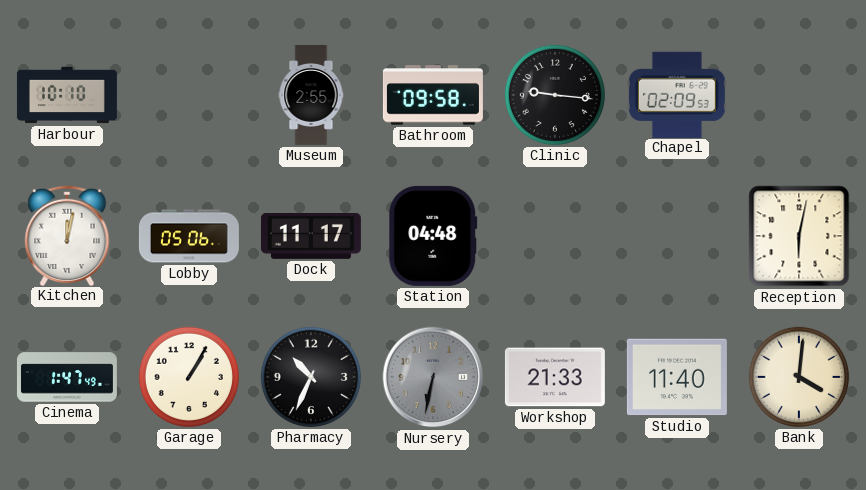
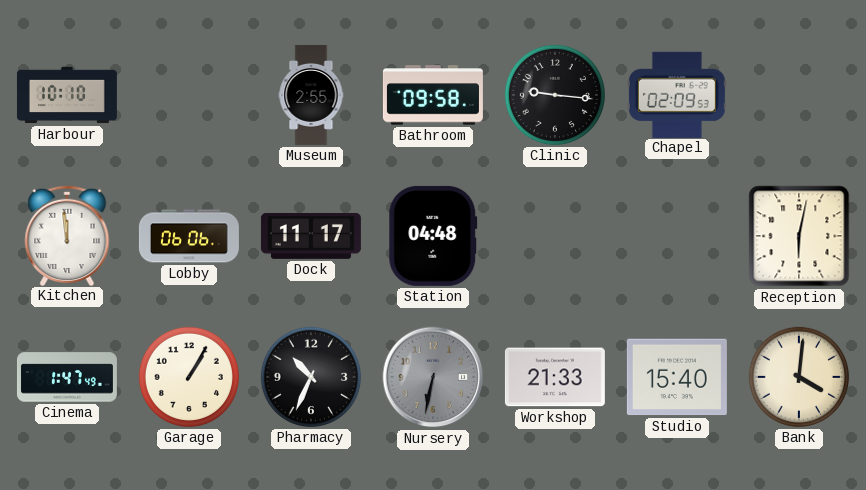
Kitchen: 12:02 -> 11:59 (67, 235)
Lobby: 05:06 -> 06:06 (189, 236)
Studio: 11:40 -> 15:40 (677, 377)
